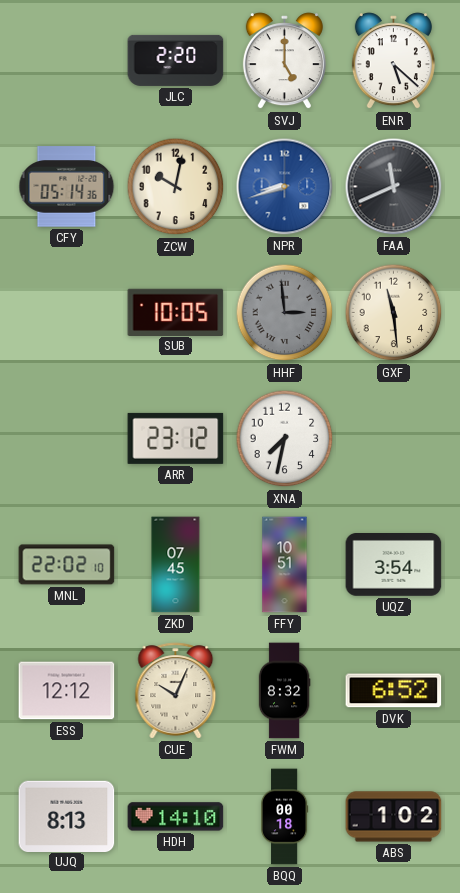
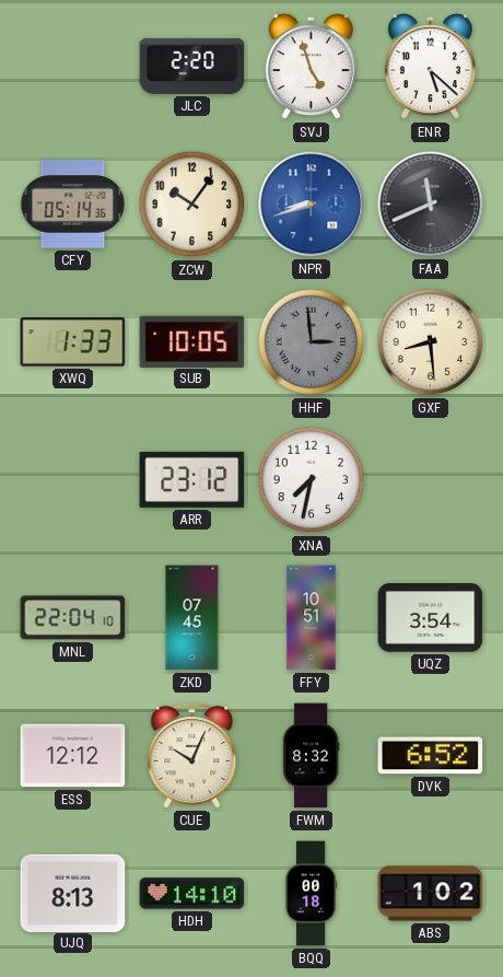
SVJ: 5:00 -> 4:57 (311, 67)
ZCW: 10:02 -> 10:06 (192, 205)
XWQ: none -> 1:33 (73, 342)
GXF: 11:29 -> 8:29 (431, 342)
MNL: 22:02 -> 22:04 (73, 618)
